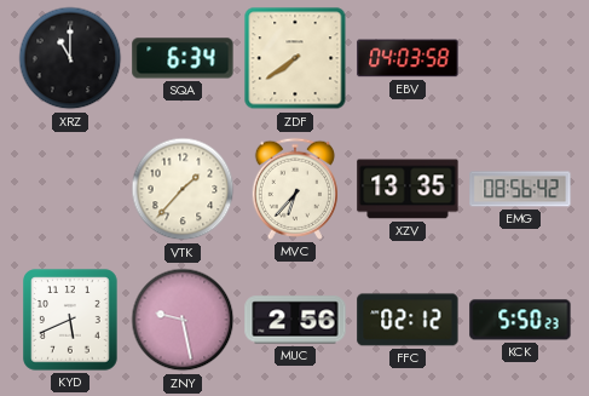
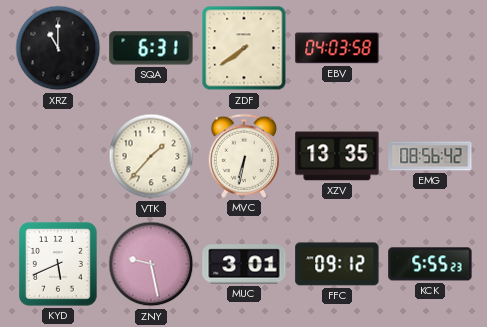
SQA: 6:34 -> 6:31 (151, 48)
MVC: 6:37 -> 6:32 (244, 156)
MUC: 2:56 -> 3:01 (244, 264)
FFC: 02:12 -> 09:12 (337, 264)
KCK: 5:50 -> 5:55 (430, 264)
